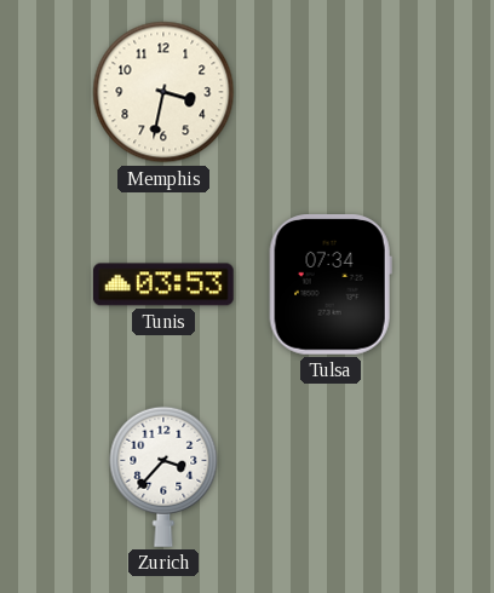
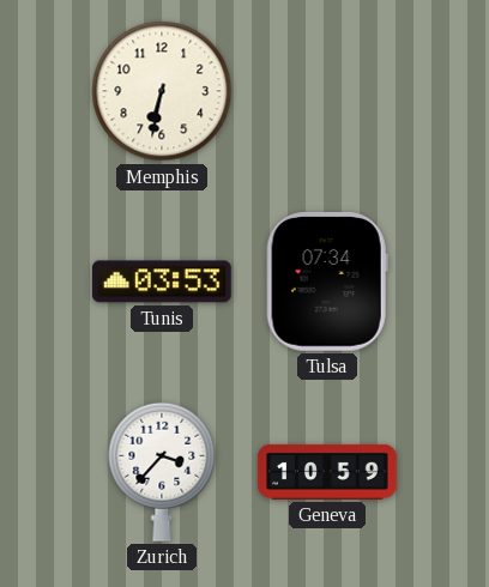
Memphis: 3:32 -> 6:32 (162, 91)
Geneva: none -> 10:59 (327, 472)
